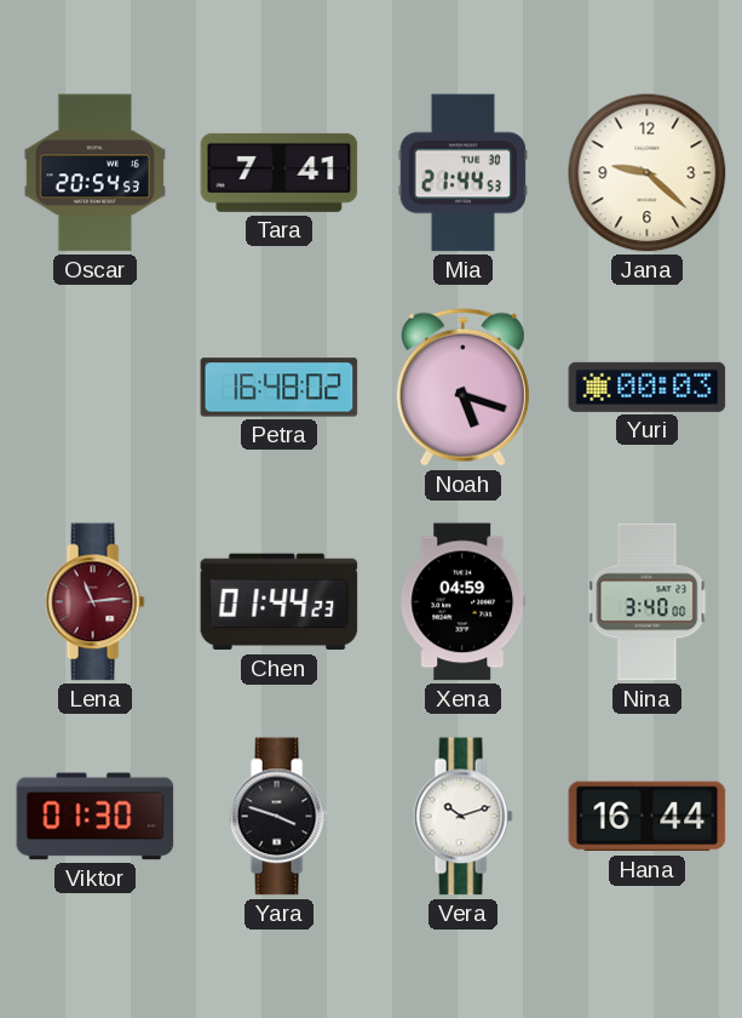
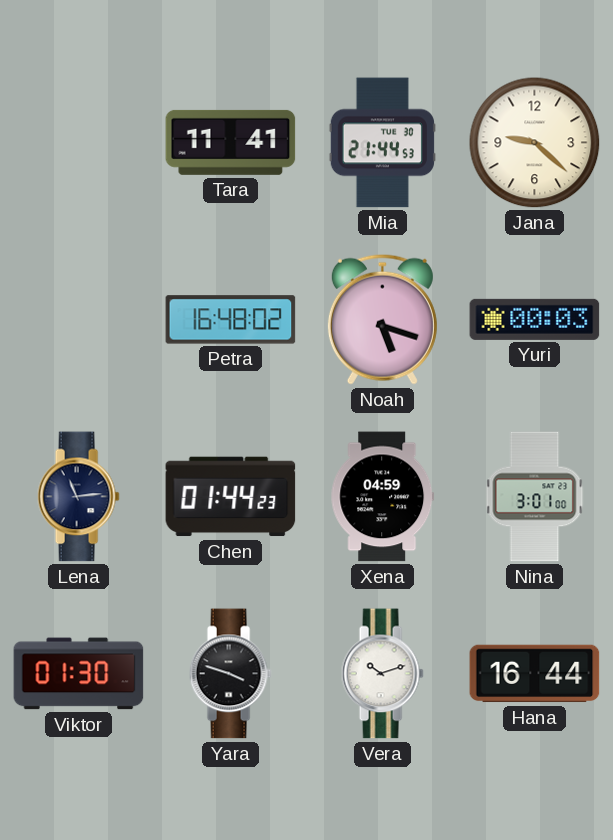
Oscar: 20:54 -> none (94, 173)
Tara: 7:41 -> 11:41 (231, 142)
Lena dial: burgundy -> navy (78, 497)
Nina: 3:40 -> 3:01 (535, 497)
